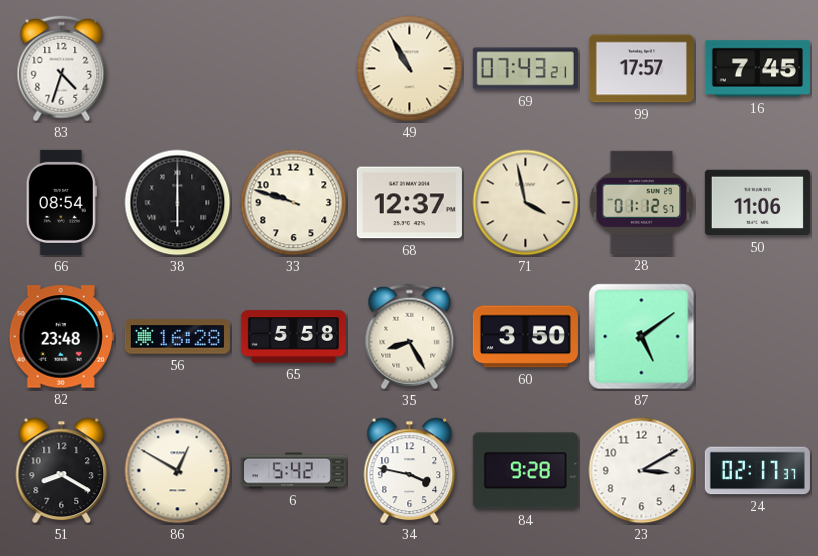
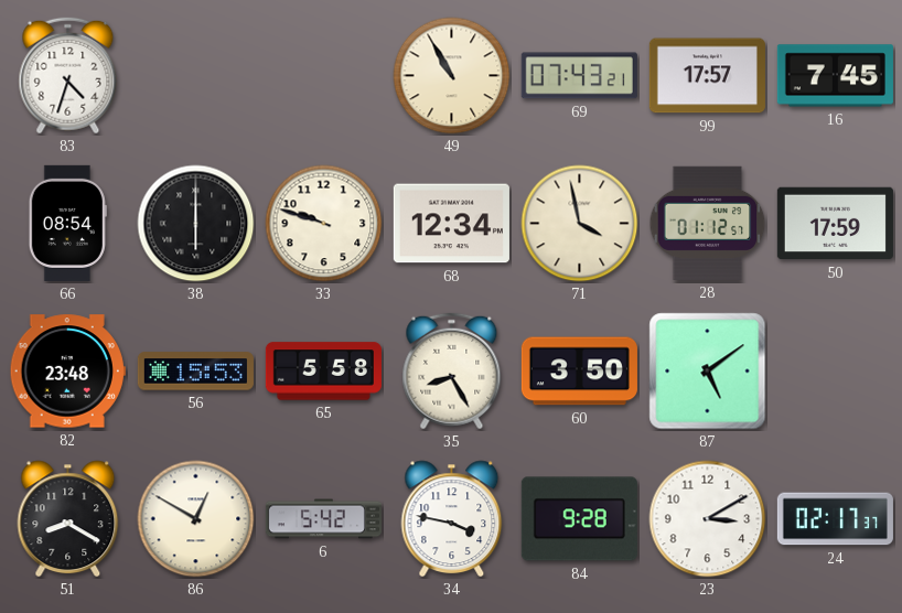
68: 12:37 -> 12:34 (451, 224)
50: 11:06 -> 17:59 (835, 224)
56: 16:28 -> 15:53 (195, 372)
